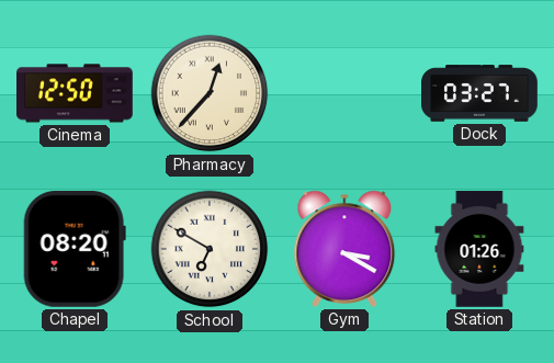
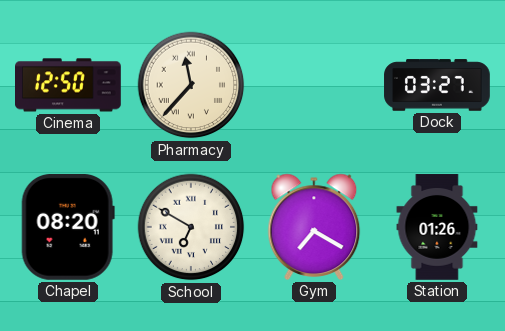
Pharmacy: 12:37 -> 11:37 (191, 85)
Gym: 3:20 -> 7:20 (314, 227)
